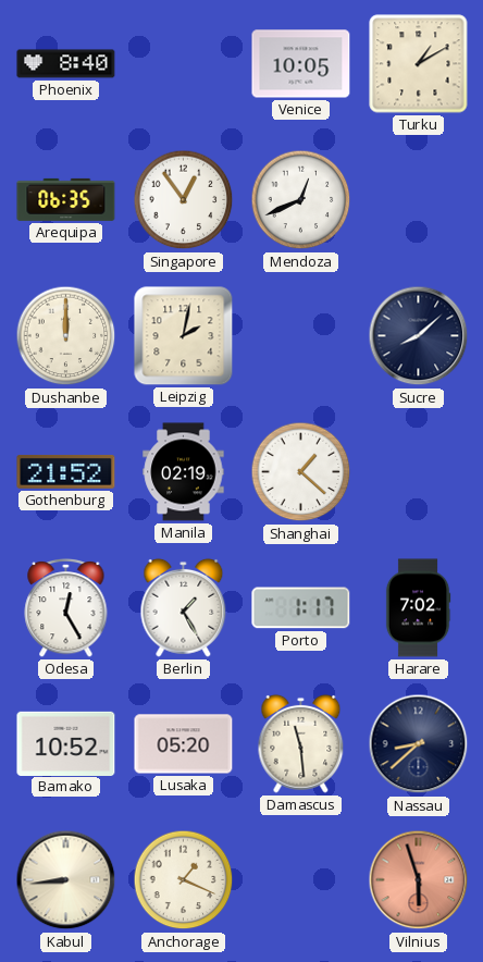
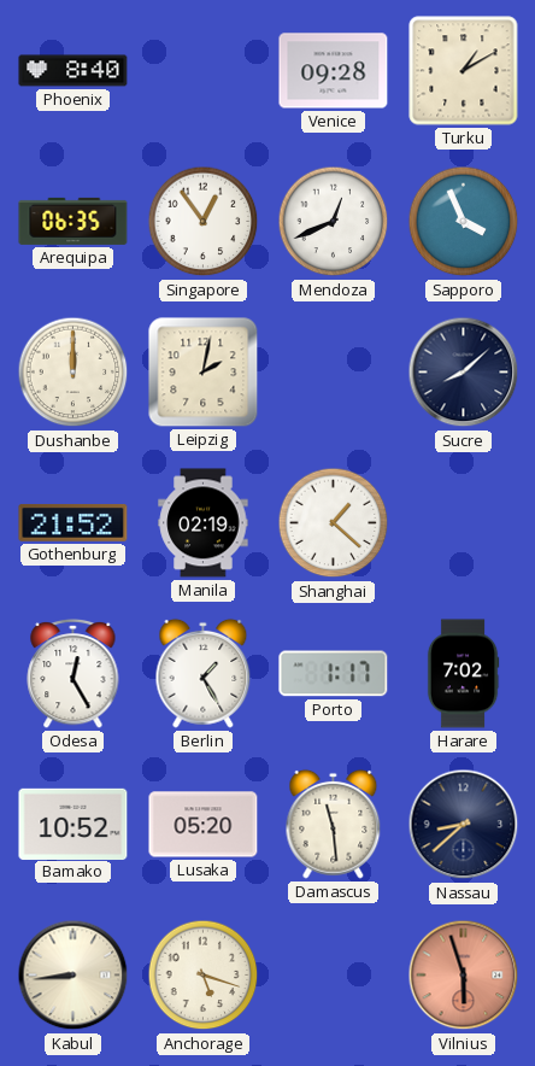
Venice: 10:05 -> 09:28 (334, 71)
Sapporo: none -> 3:56 (464, 222)
Anchorage: 1:19 -> 5:18 (204, 976)
